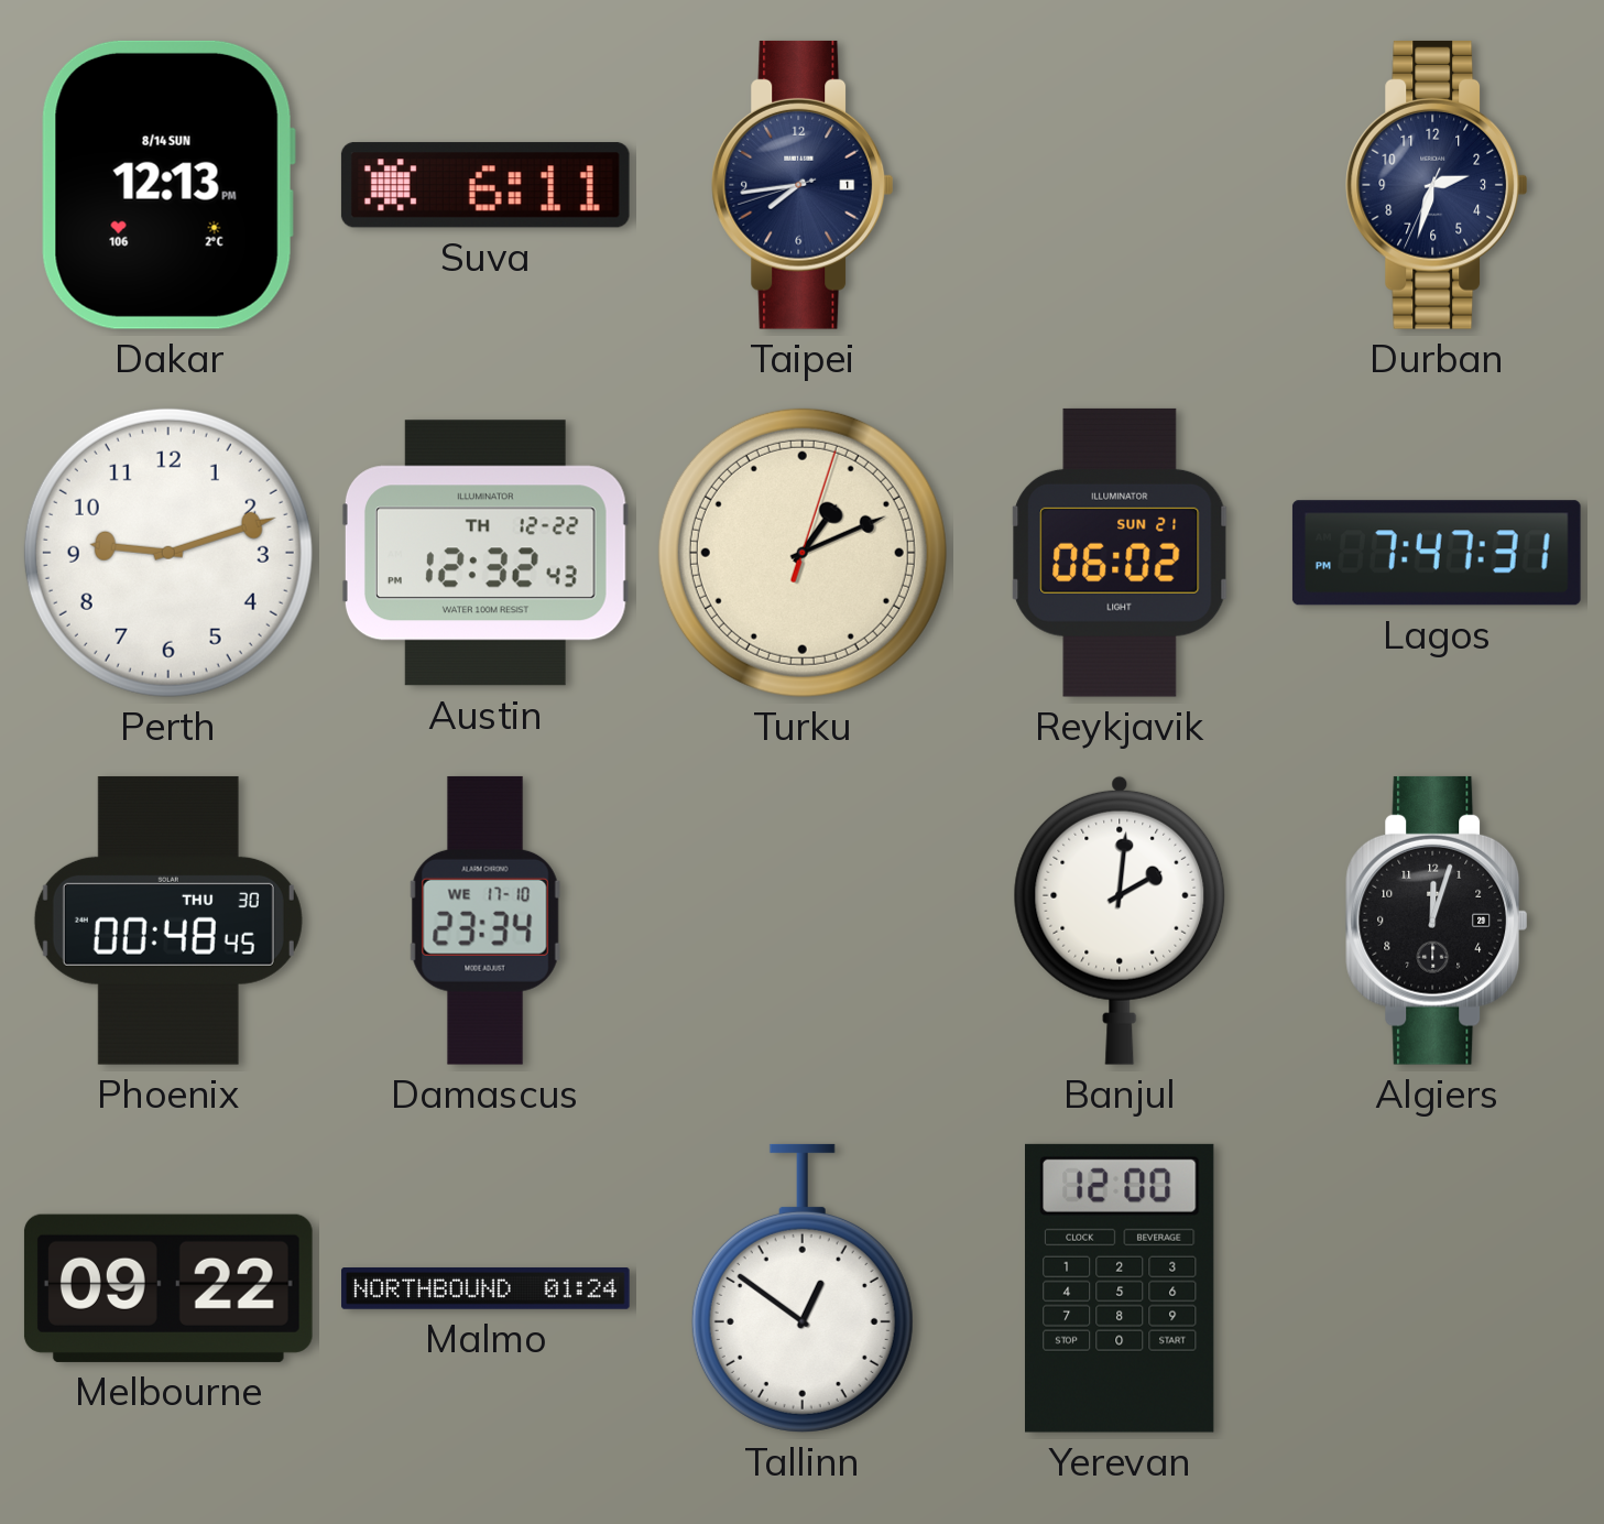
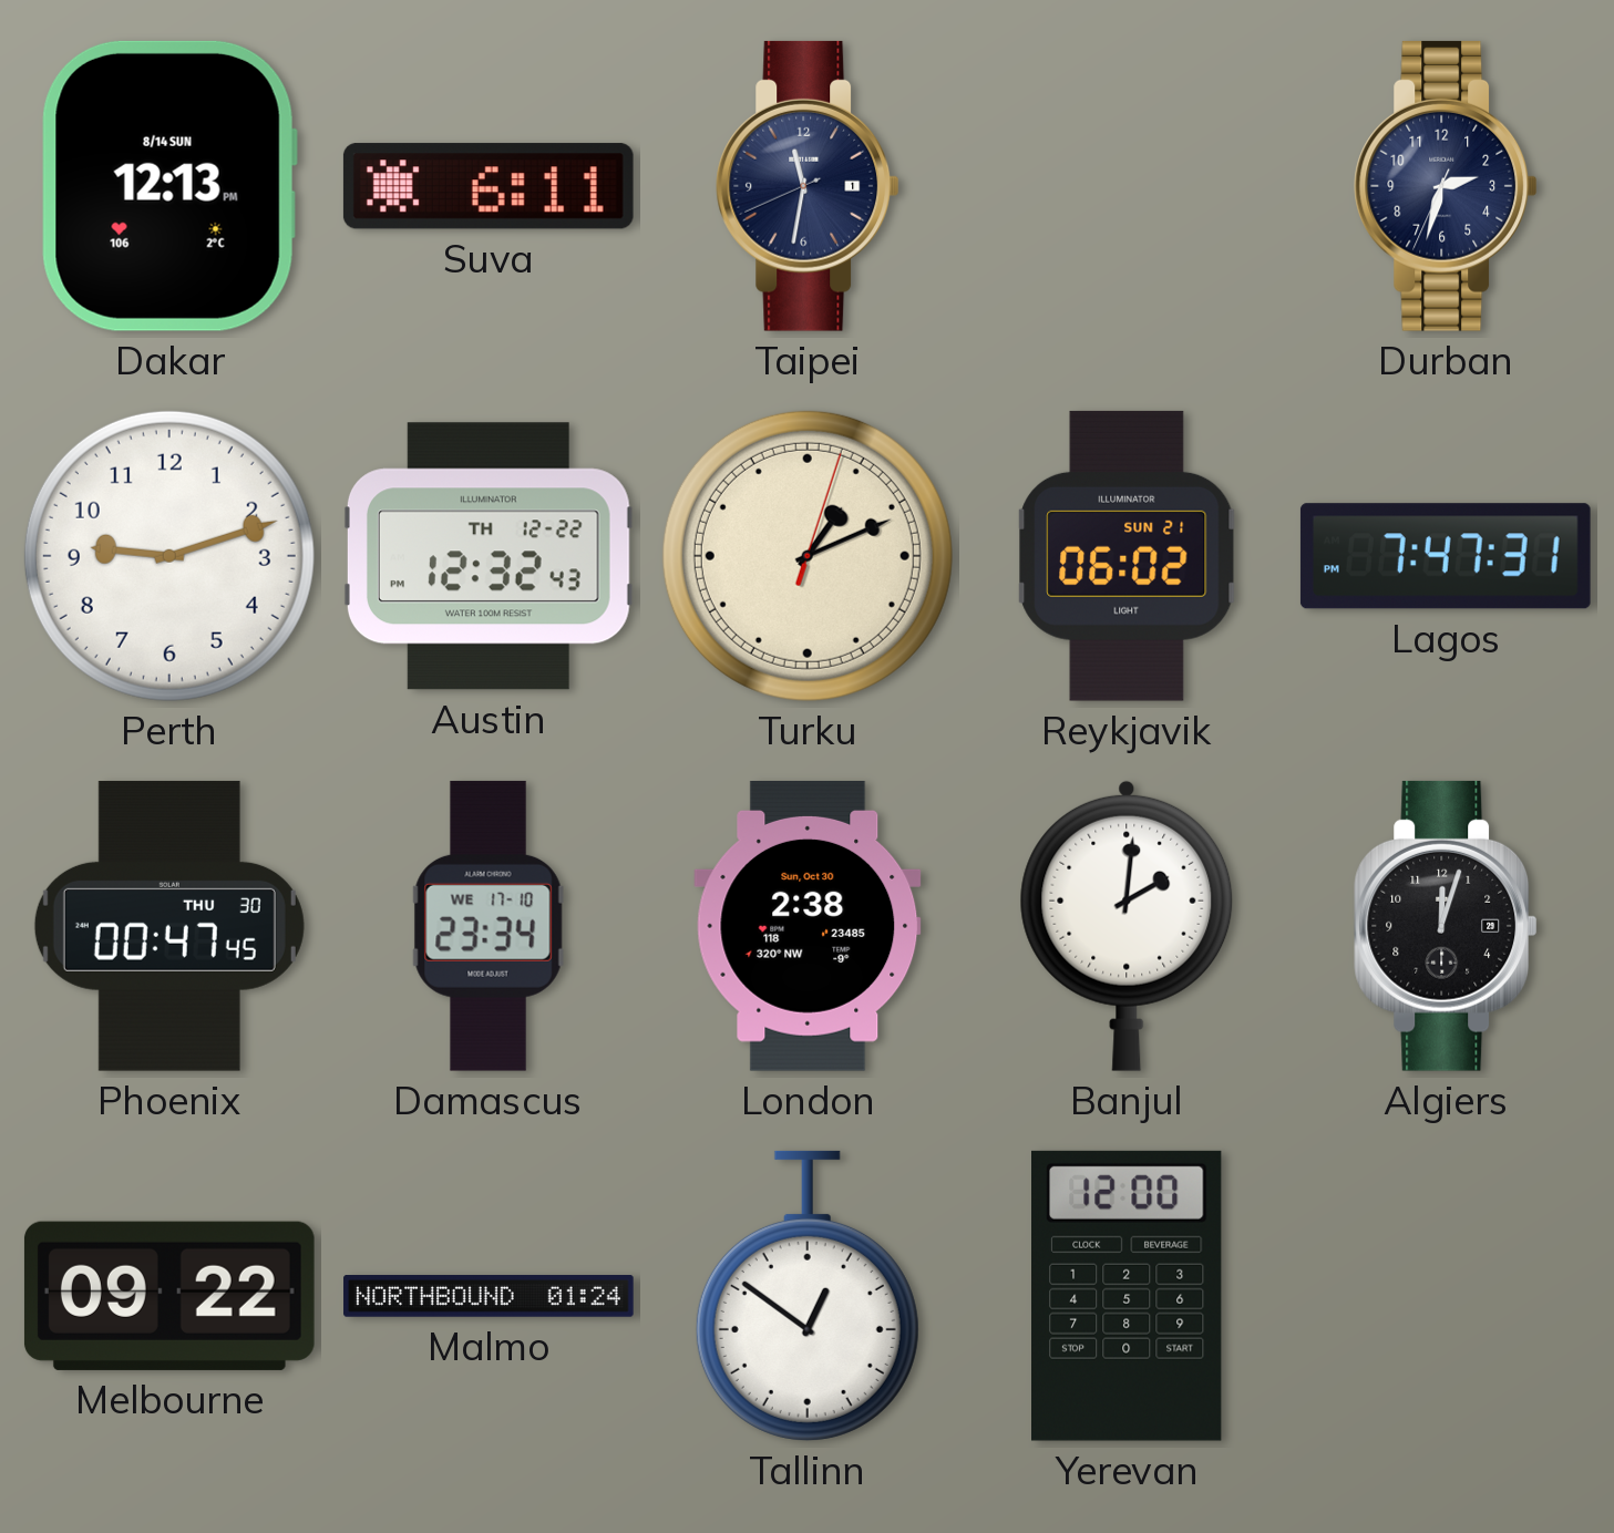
Taipei: 7:43 -> 11:31 (808, 186)
Phoenix: 00:48 -> 00:47 (169, 926)
London: none -> 2:38 (808, 926)
